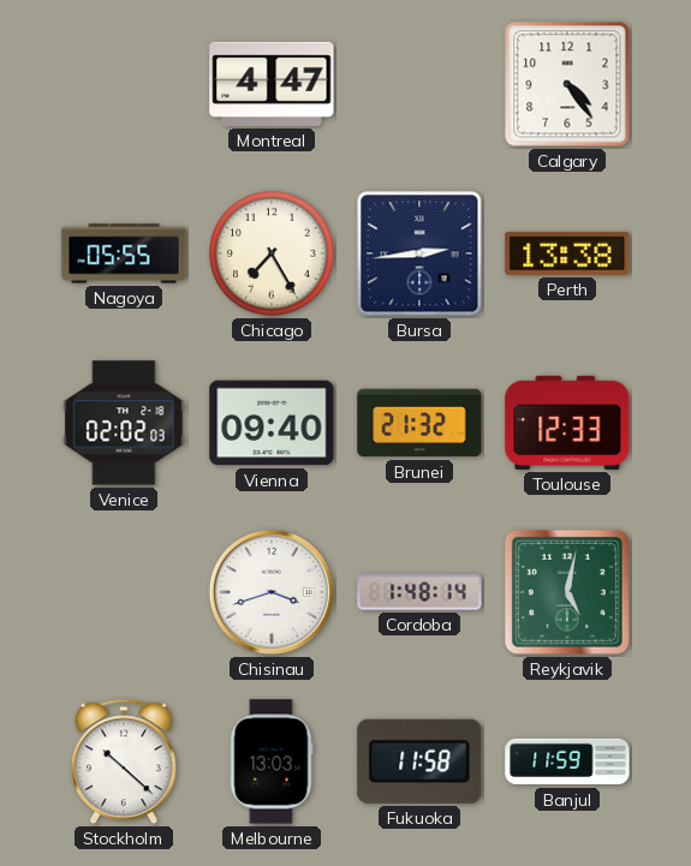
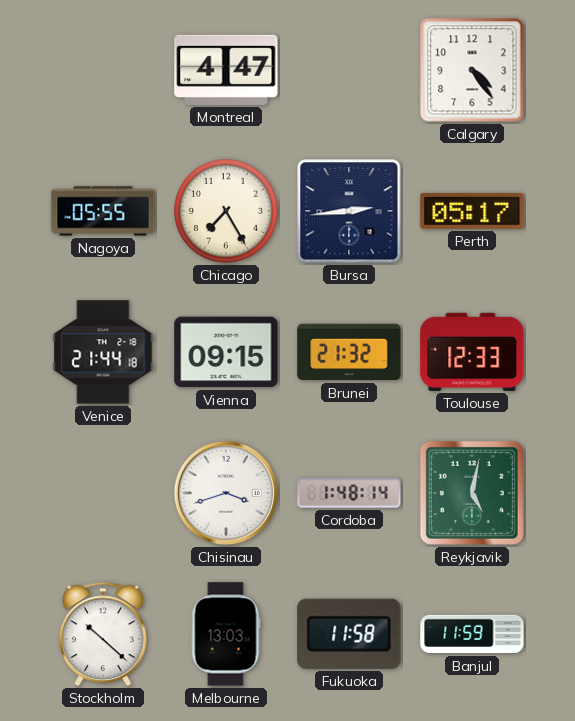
Perth: 13:38 -> 05:17 (472, 211)
Venice: 02:02 -> 21:44 (103, 352)
Vienna: 09:40 -> 09:15 (226, 352)
